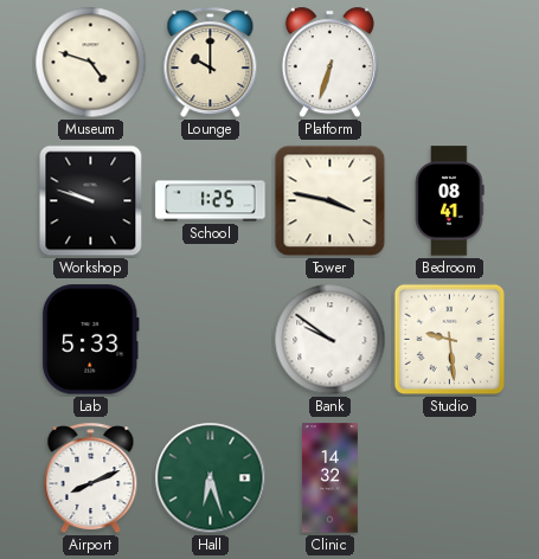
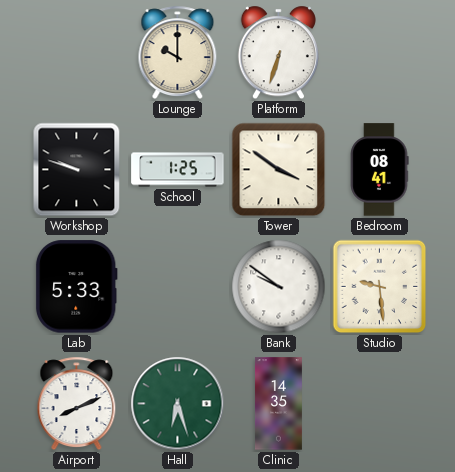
Museum: 4:48 -> none (91, 63)
Tower: 3:47 -> 3:51 (279, 170)
Clinic: 14:32 -> 14:35 (278, 404)
